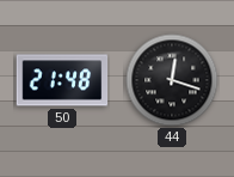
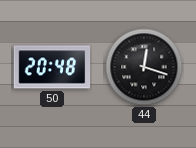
50: 21:48 -> 20:48 (52, 67)
